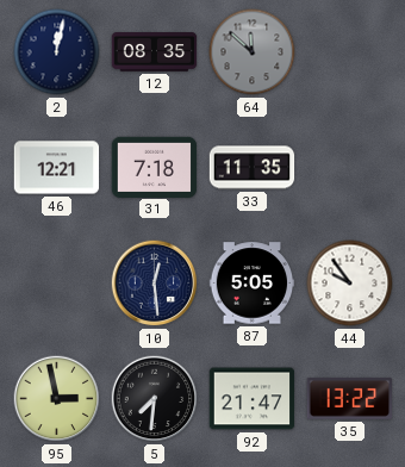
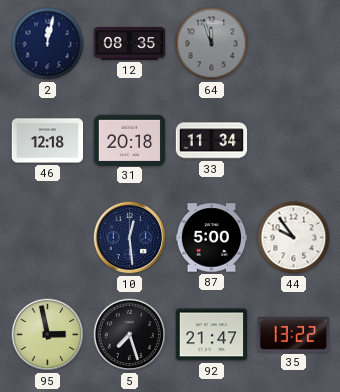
64: 11:52 -> 11:57 (212, 44)
46: 12:21 -> 12:18 (48, 141)
31: 7:18 -> 20:18 (130, 140)
33: 11:35 -> 11:34 (212, 141)
87: 5:05 -> 5:00 (212, 238)
5: 7:31 -> 7:27 (130, 335)
